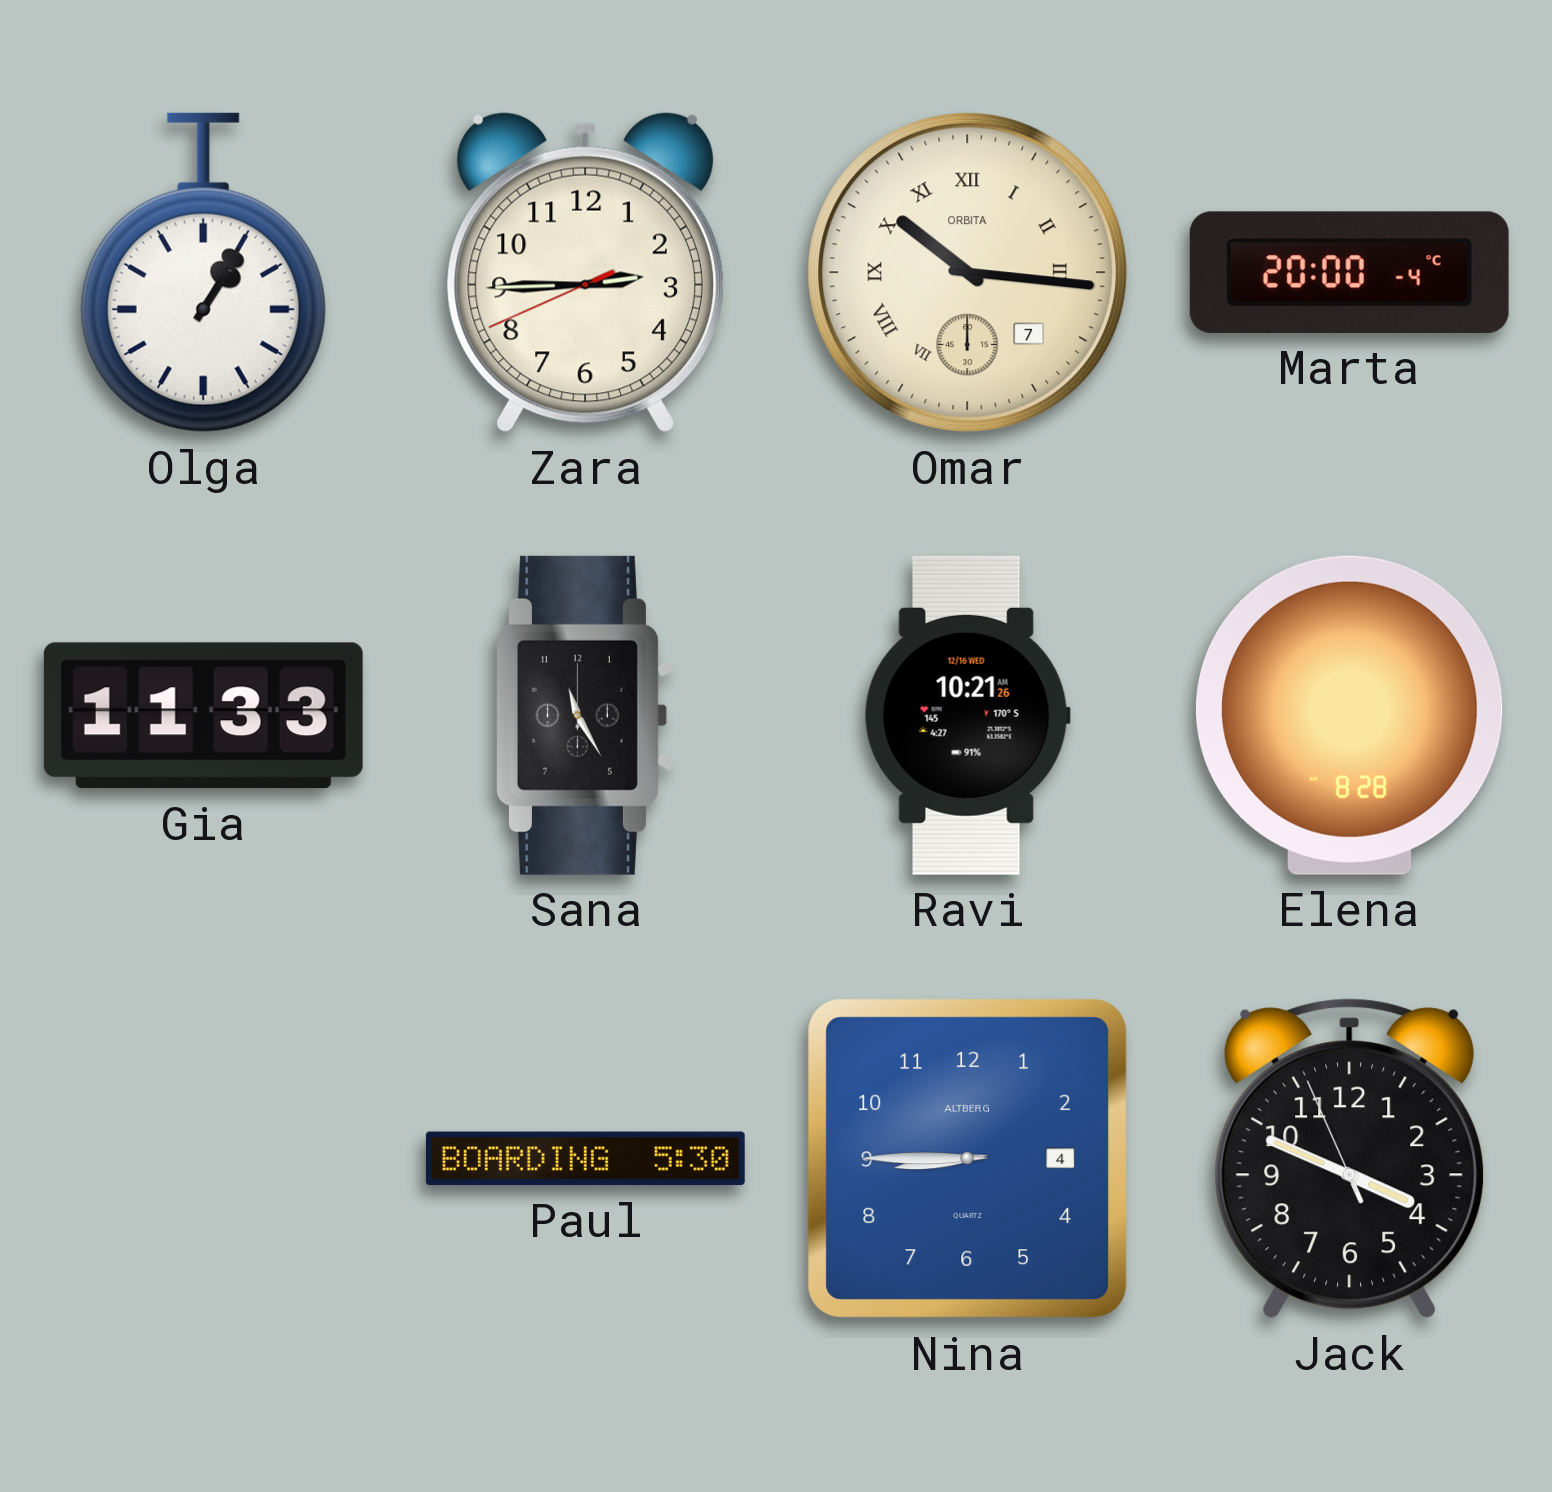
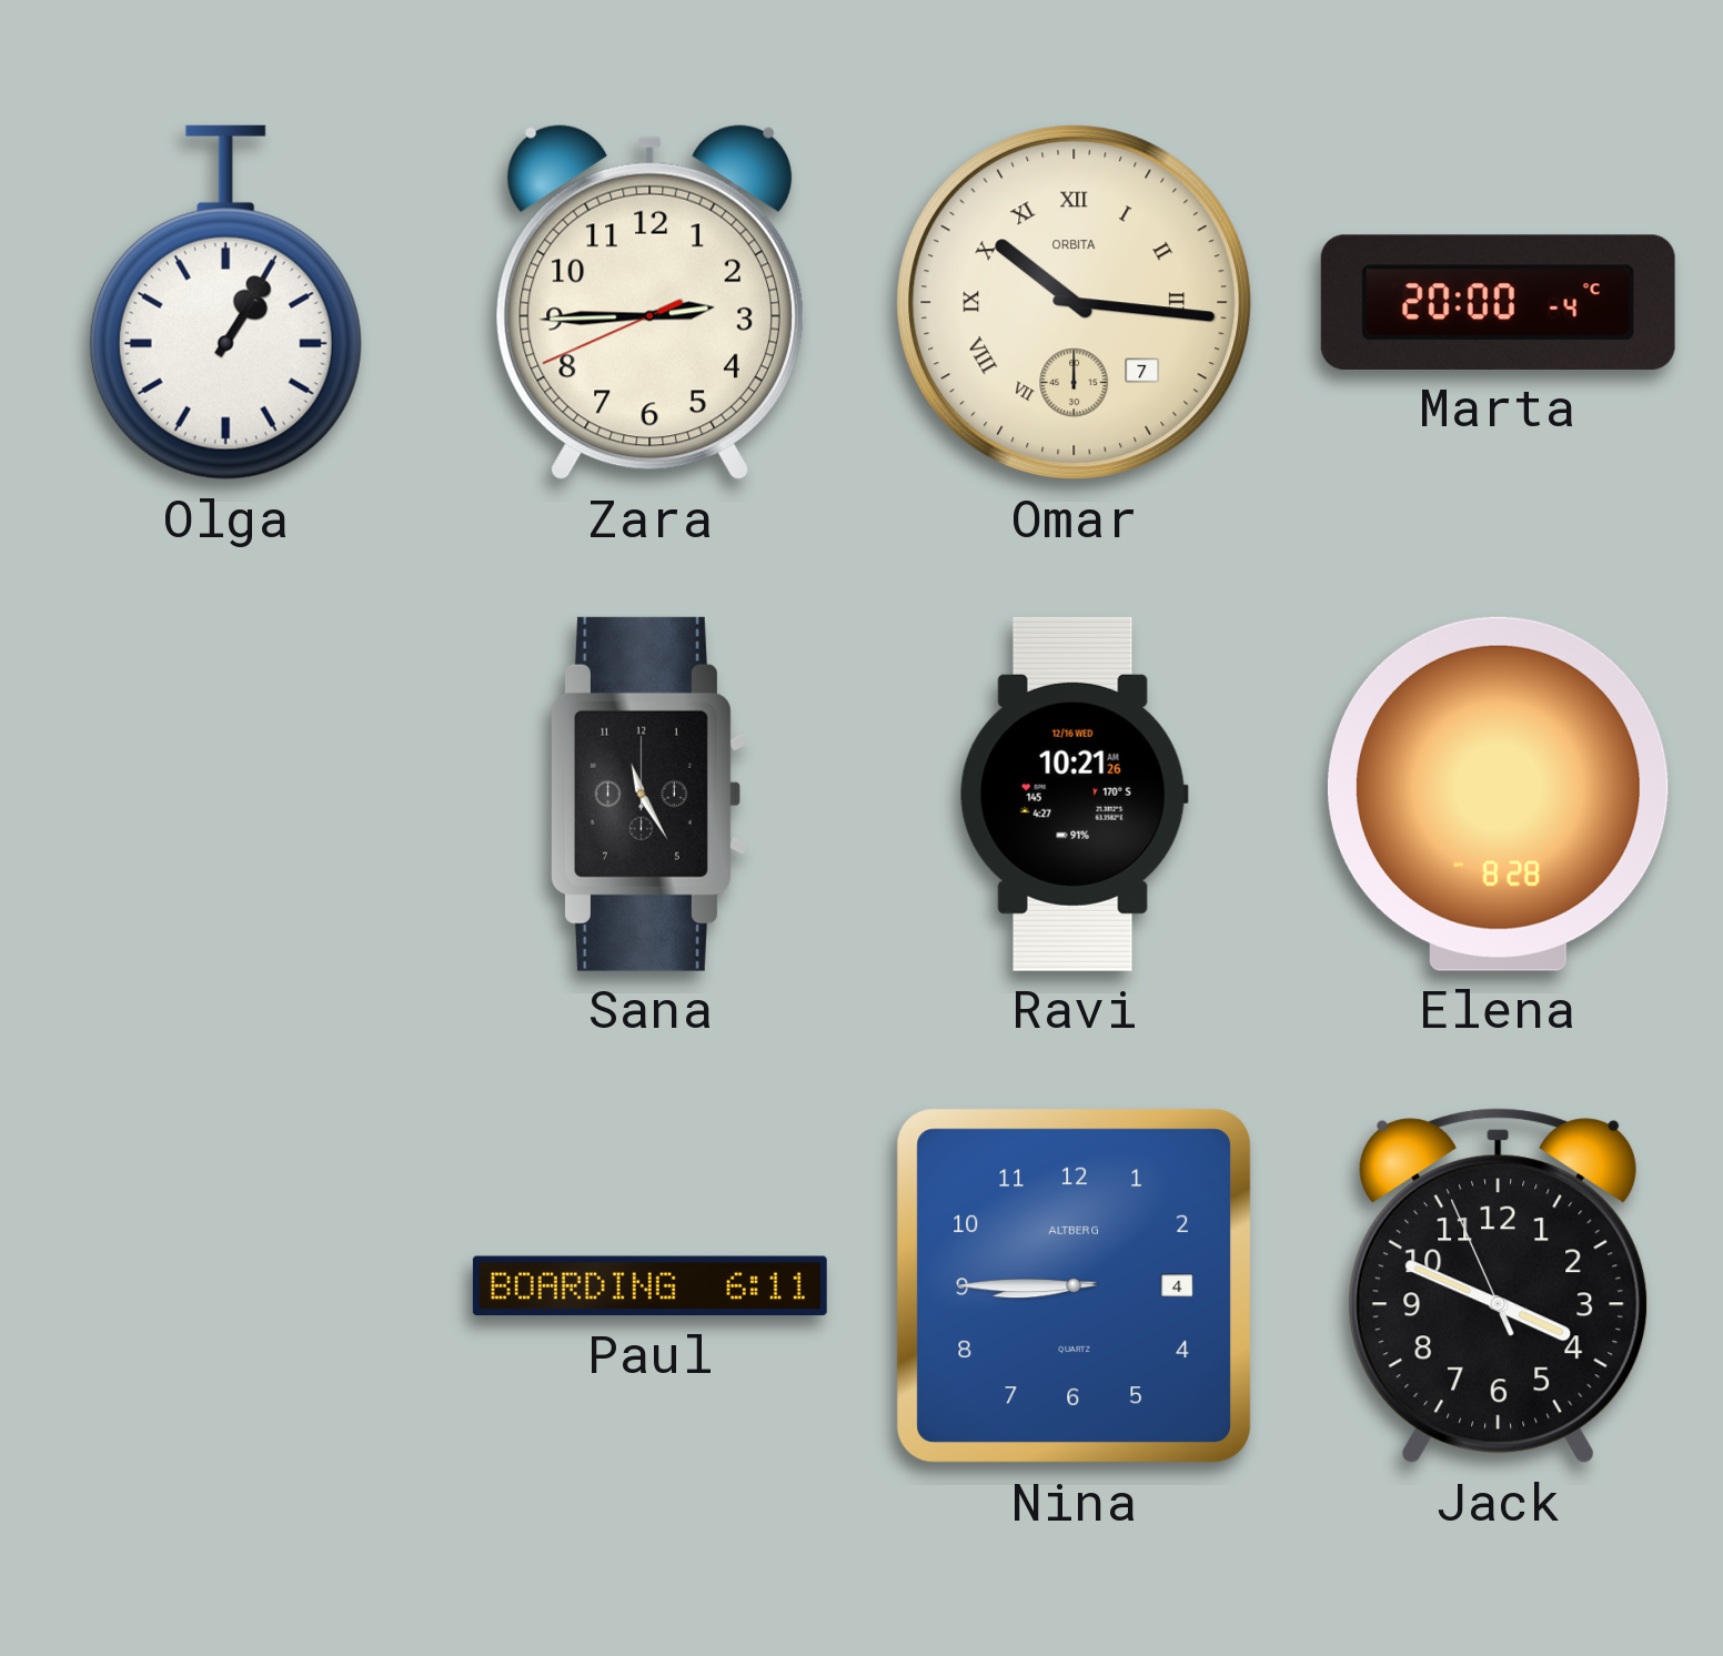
Gia: 11:33 -> none (203, 716)
Paul: 5:30 -> 6:11 (649, 1286)
